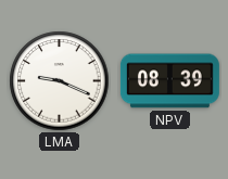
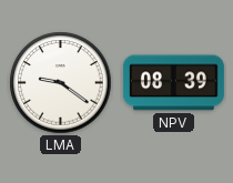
LMA: 9:19 -> 9:21 (61, 83)
